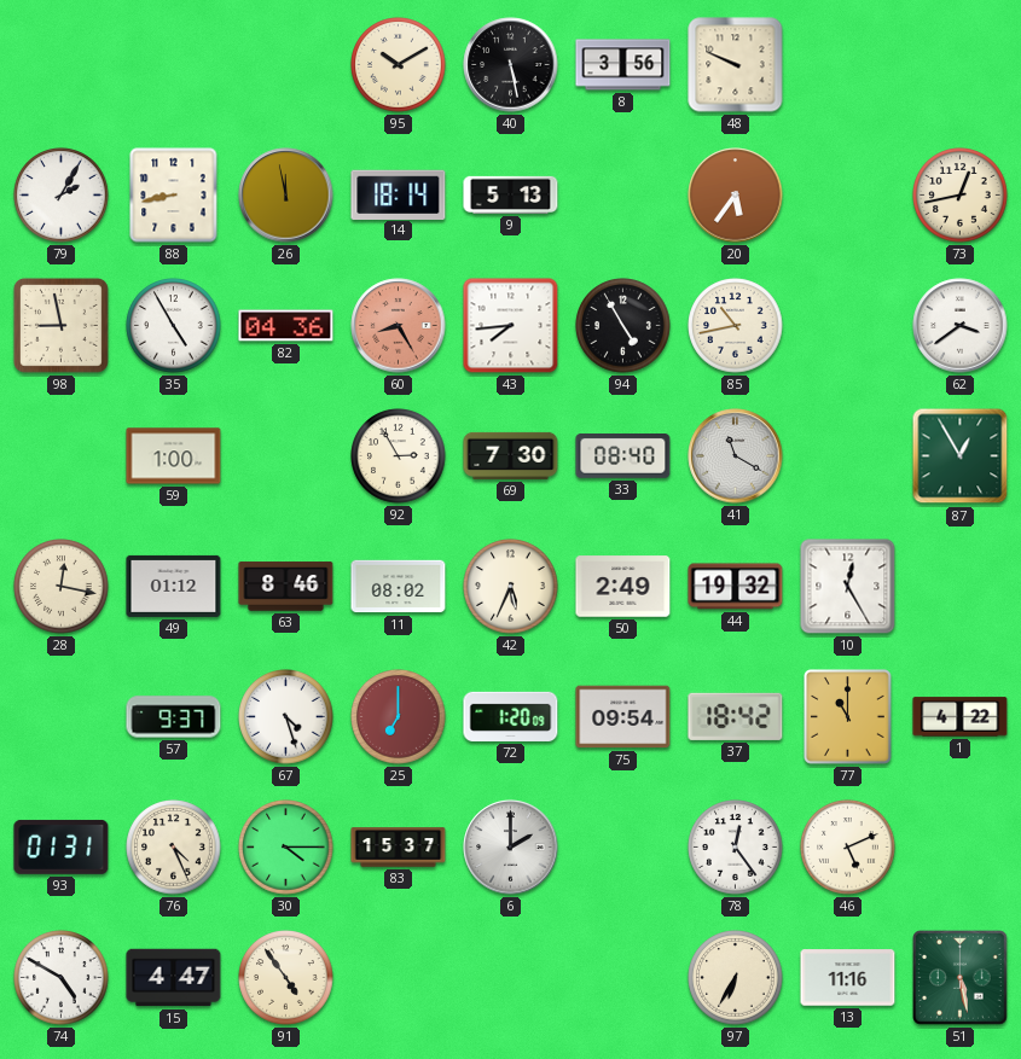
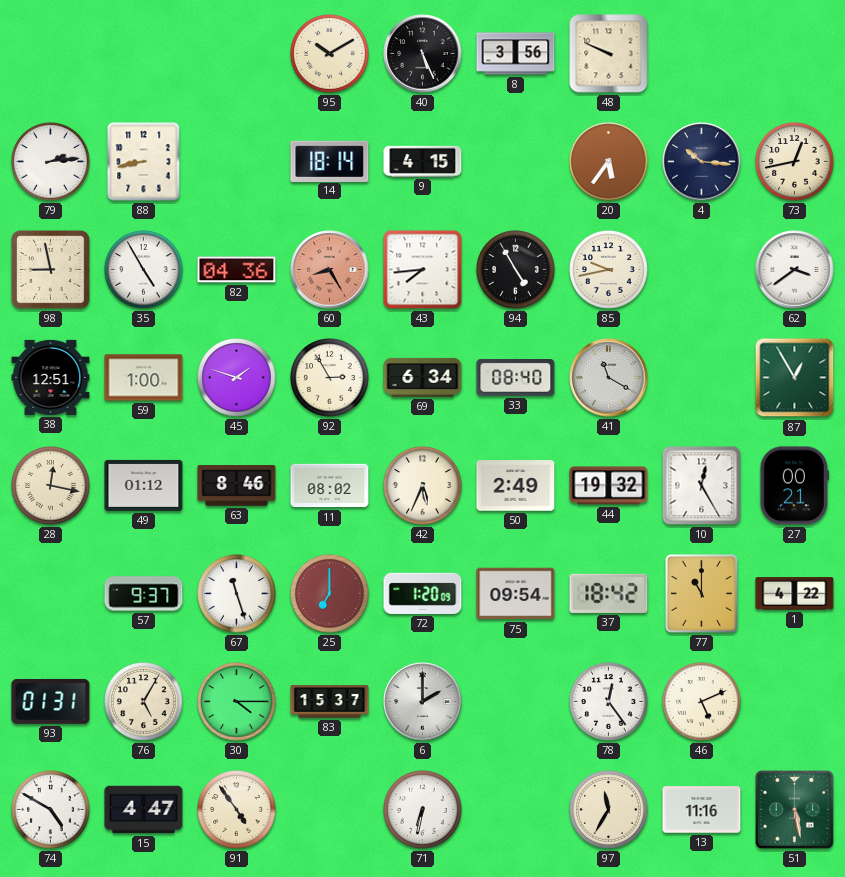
40: 5:28 -> 5:26 (423, 54)
79: 2:05 -> 2:14 (51, 162)
26: 11:58 -> none (286, 196)
9: 5:13 -> 4:15 (423, 161)
4: none -> 10:16 (702, 162)
85: 10:43 -> 9:43 (609, 270)
38: none -> 12:51 (51, 377)
45: none -> 1:48 (237, 378)
69: 7:30 -> 6:34 (423, 377)
27: none -> 00:21 (794, 486)
67: 4:27 -> 11:27 (237, 594)
76: 4:26 -> 5:05 (144, 702)
71: none -> 6:32 (423, 810)
97: 6:35 -> 11:35 (609, 810)
